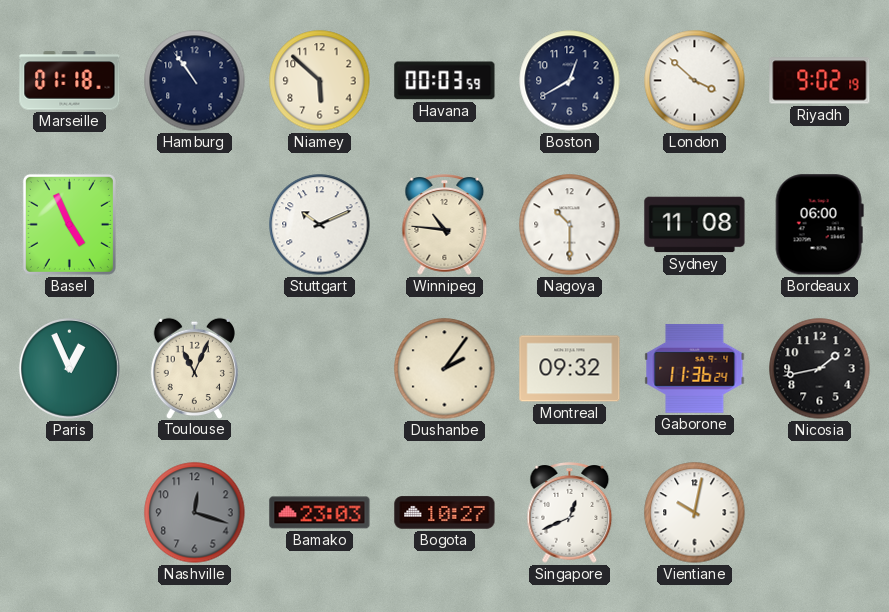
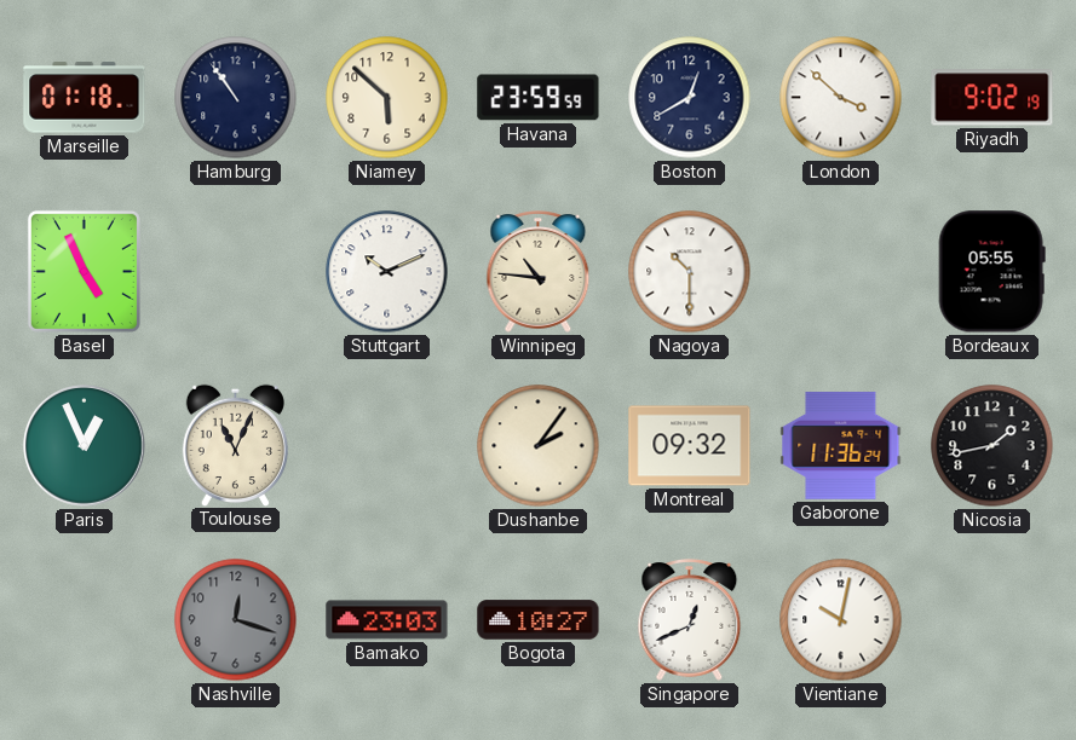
Havana: 00:03 -> 23:59 (539, 98)
Sydney: 11:08 -> none (695, 225)
Bordeaux: 06:00 -> 05:55 (991, 272)
